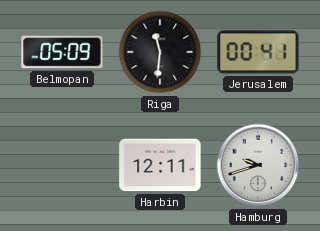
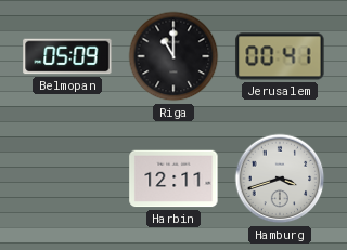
Riga: 11:31 -> 11:00 (173, 56)
Hamburg: 9:42 -> 3:42 (280, 179)
